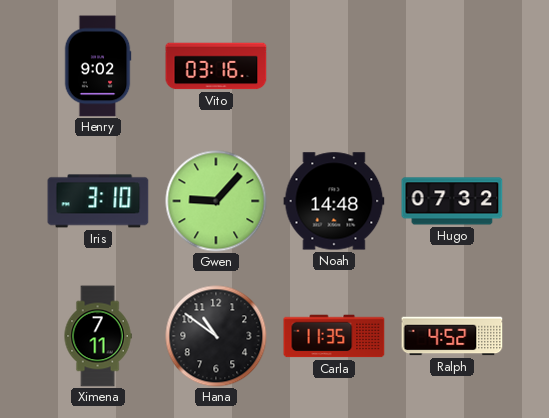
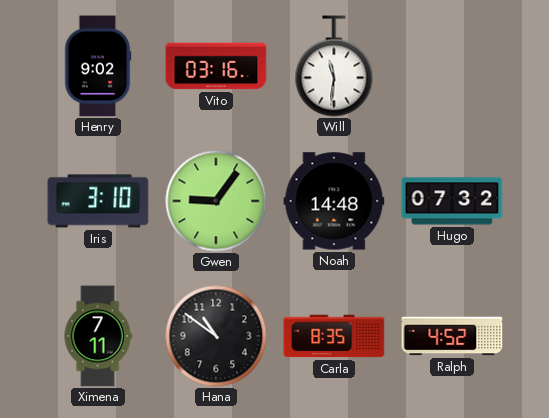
Will: none -> 11:31 (334, 66)
Gwen: 9:07 -> 9:06 (216, 201)
Carla: 11:35 -> 8:35 (334, 336)
